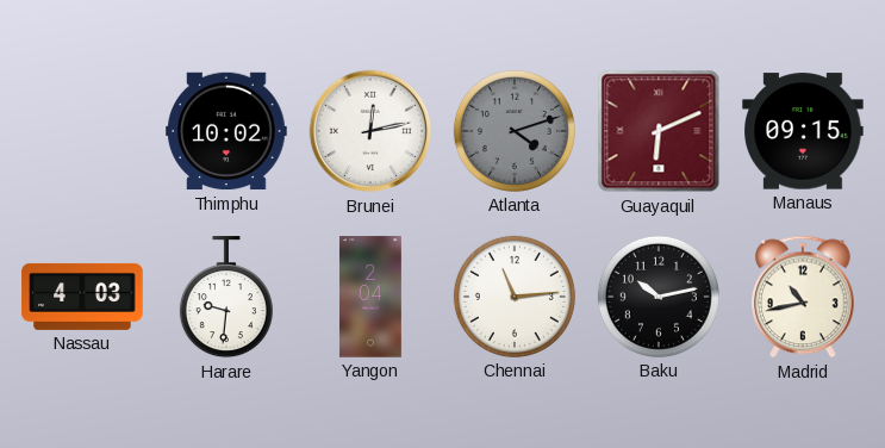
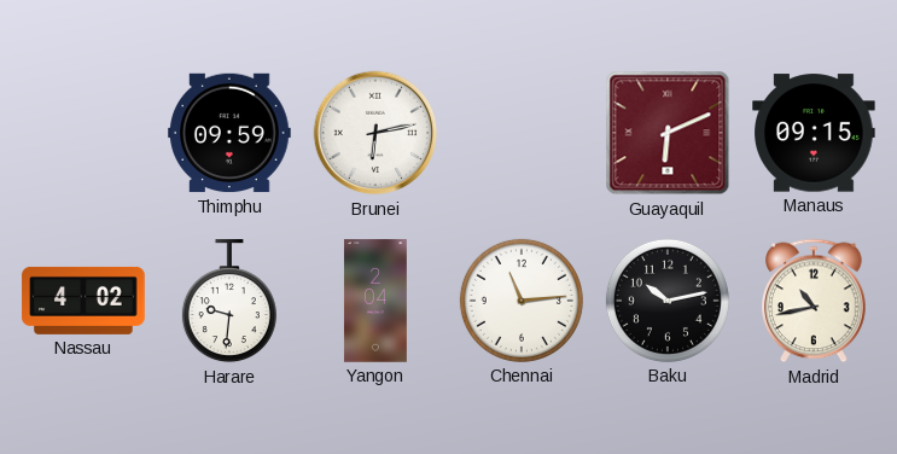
Thimphu: 10:02 -> 09:59 (229, 133)
Brunei: 12:13 -> 6:13 (375, 133)
Atlanta: 4:12 -> none (515, 131)
Nassau: 4:03 -> 4:02 (83, 301)
